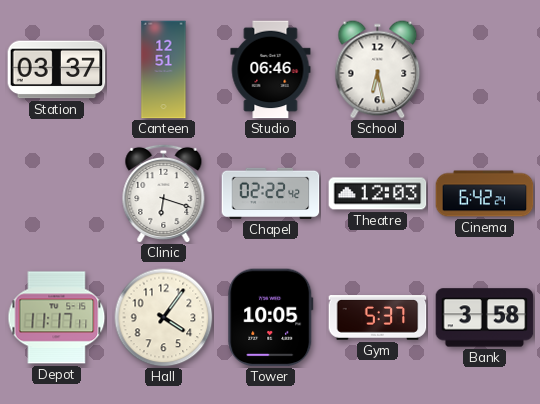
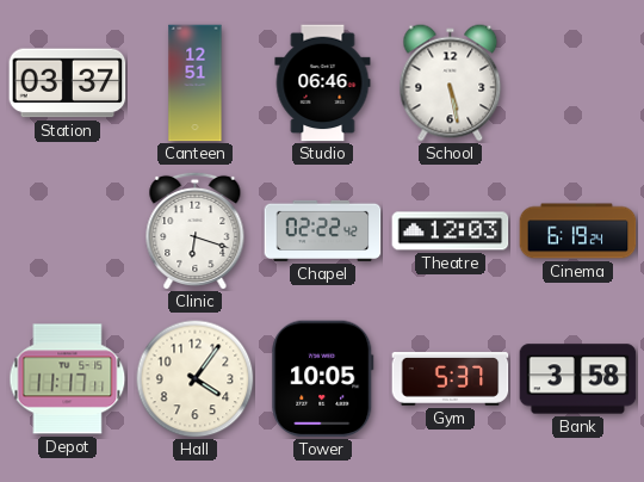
School: 6:28 -> 5:28 (451, 84)
Cinema: 6:42 -> 6:19 (578, 231)
